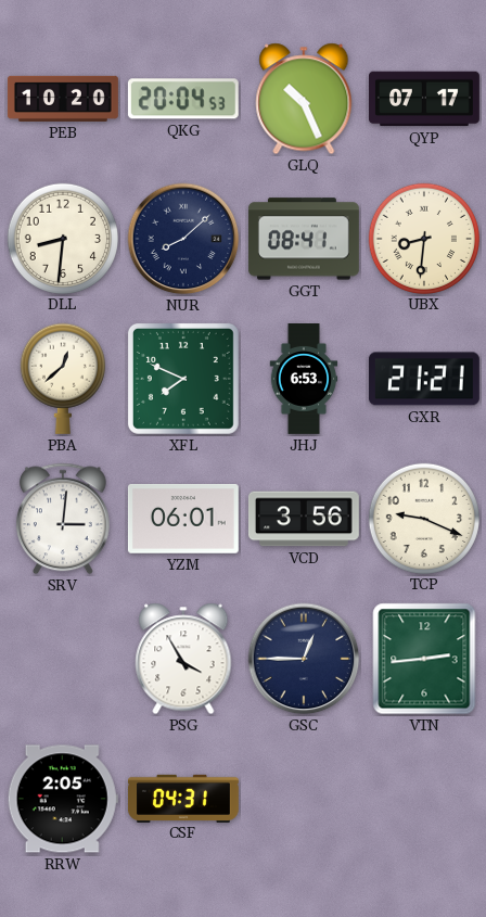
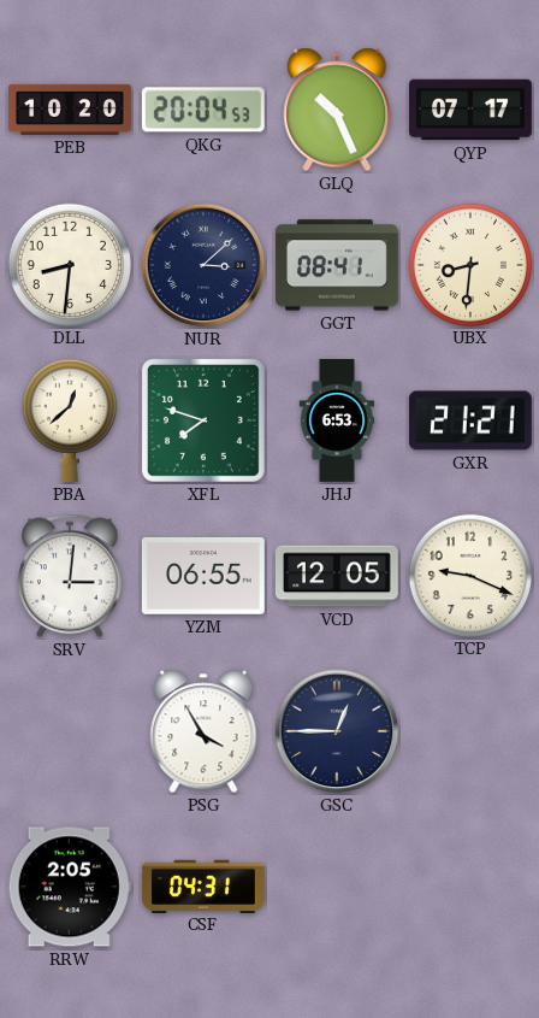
NUR: 8:08 -> 3:08 (203, 265)
XFL: 7:49 -> 7:48 (203, 420)
YZM: 06:01 -> 06:55 (203, 576)
VCD: 3:56 -> 12:05 (337, 576)
VTN: 2:44 -> none (424, 659)
